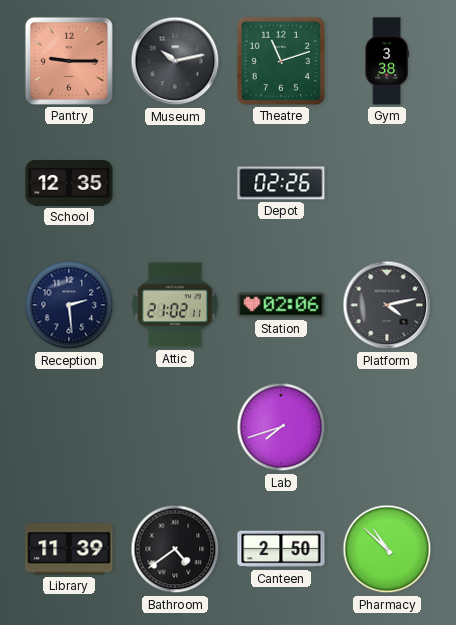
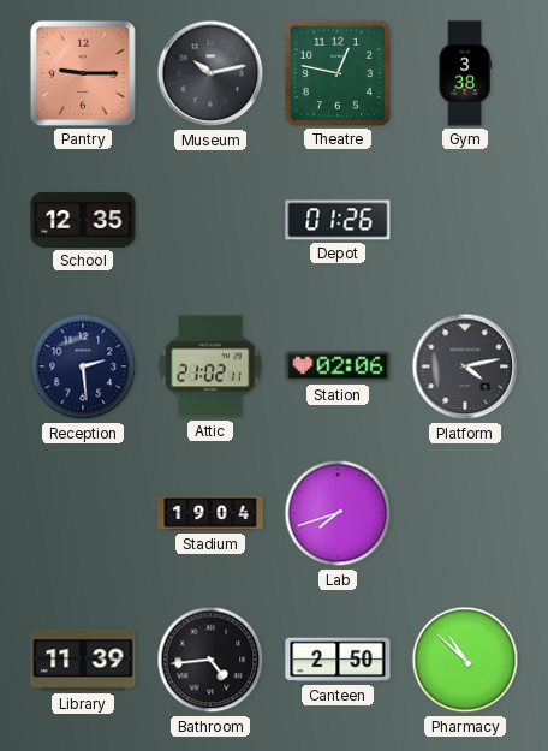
Theatre: 11:12 -> 12:47 (338, 73)
Depot: 02:26 -> 01:26 (338, 220)
Stadium: none -> 19:04 (210, 513)
Bathroom: 4:39 -> 4:44 (210, 660)
